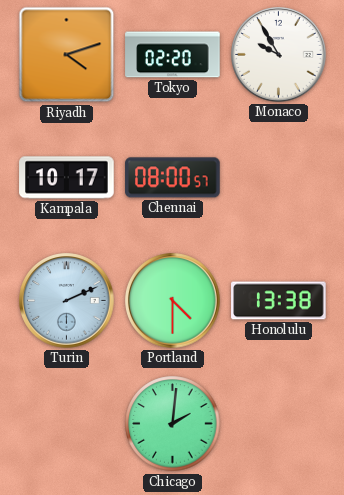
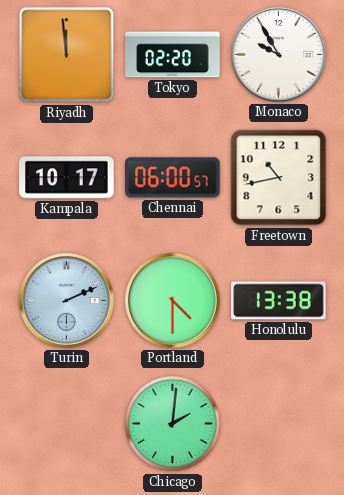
Riyadh: 4:12 -> 11:59 (67, 55)
Chennai: 08:00 -> 06:00 (173, 178)
Freetown: none -> 10:43 (279, 178)
